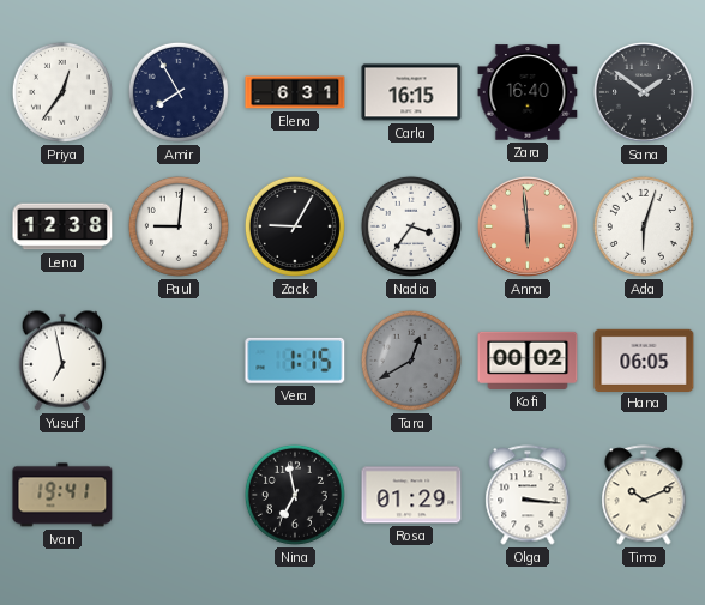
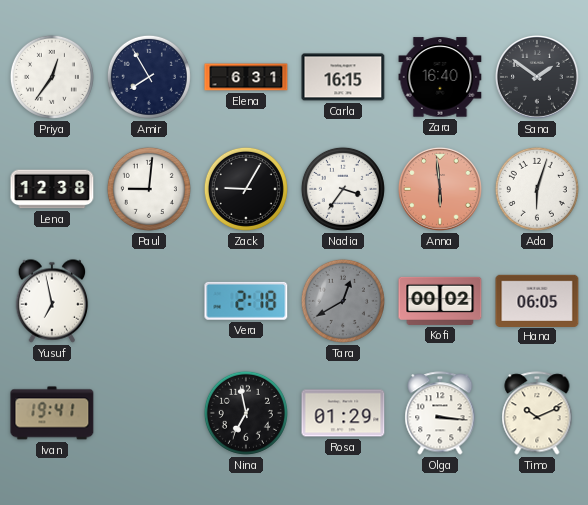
Vera: 1:15 -> 2:18 (246, 301)
